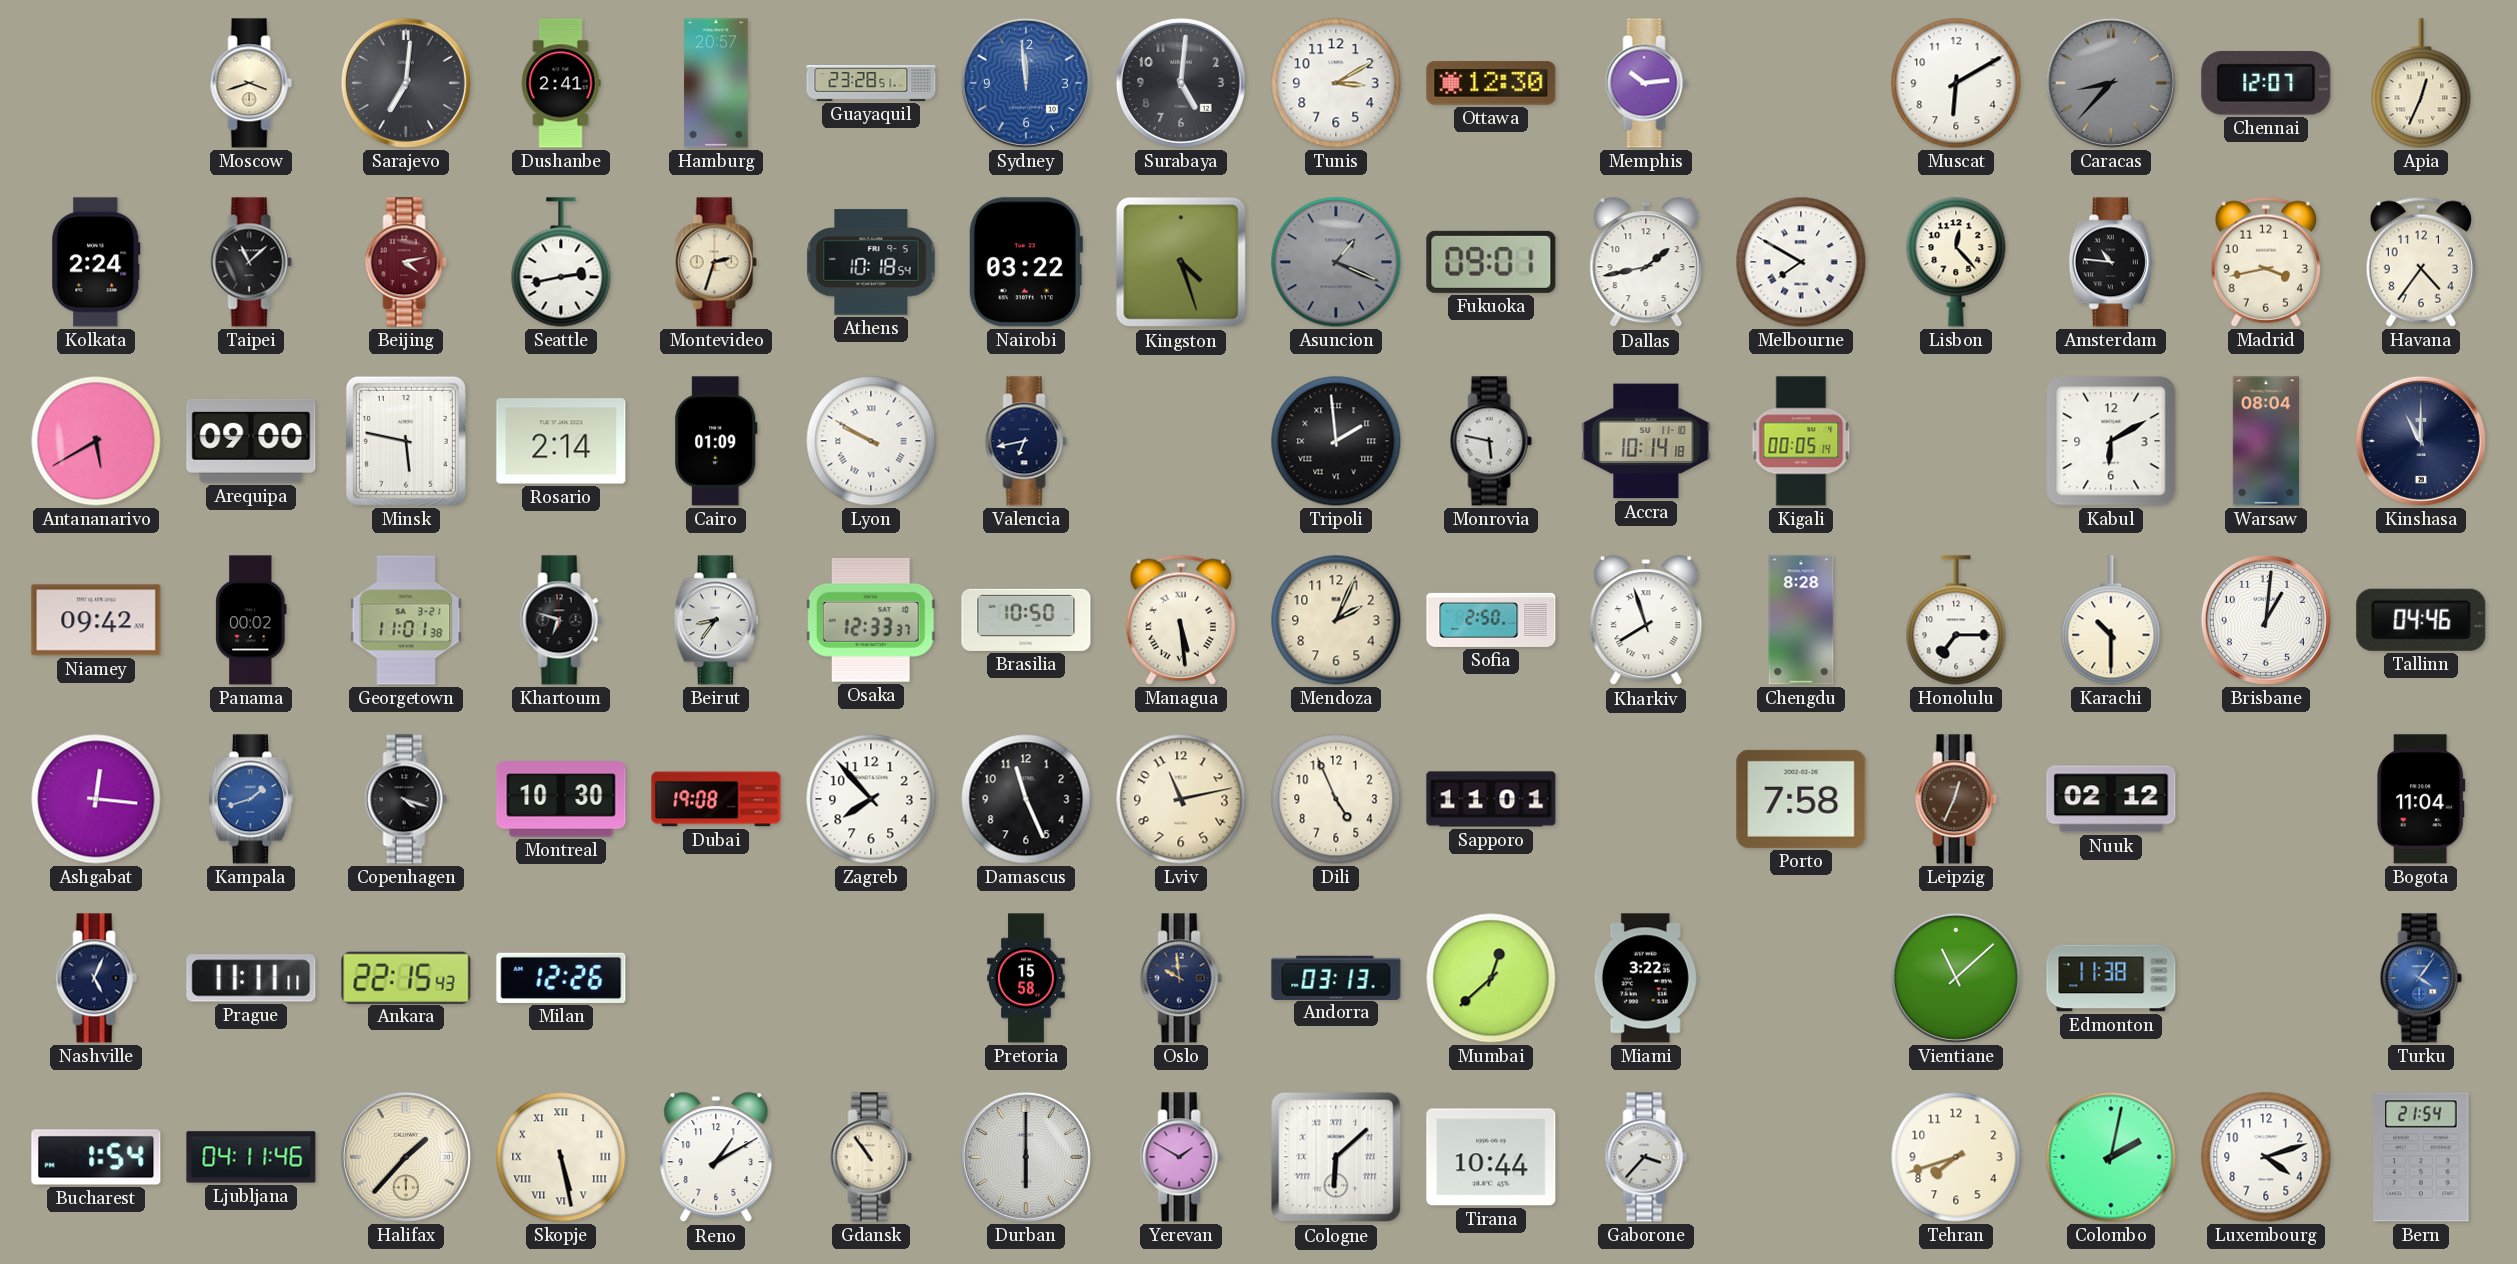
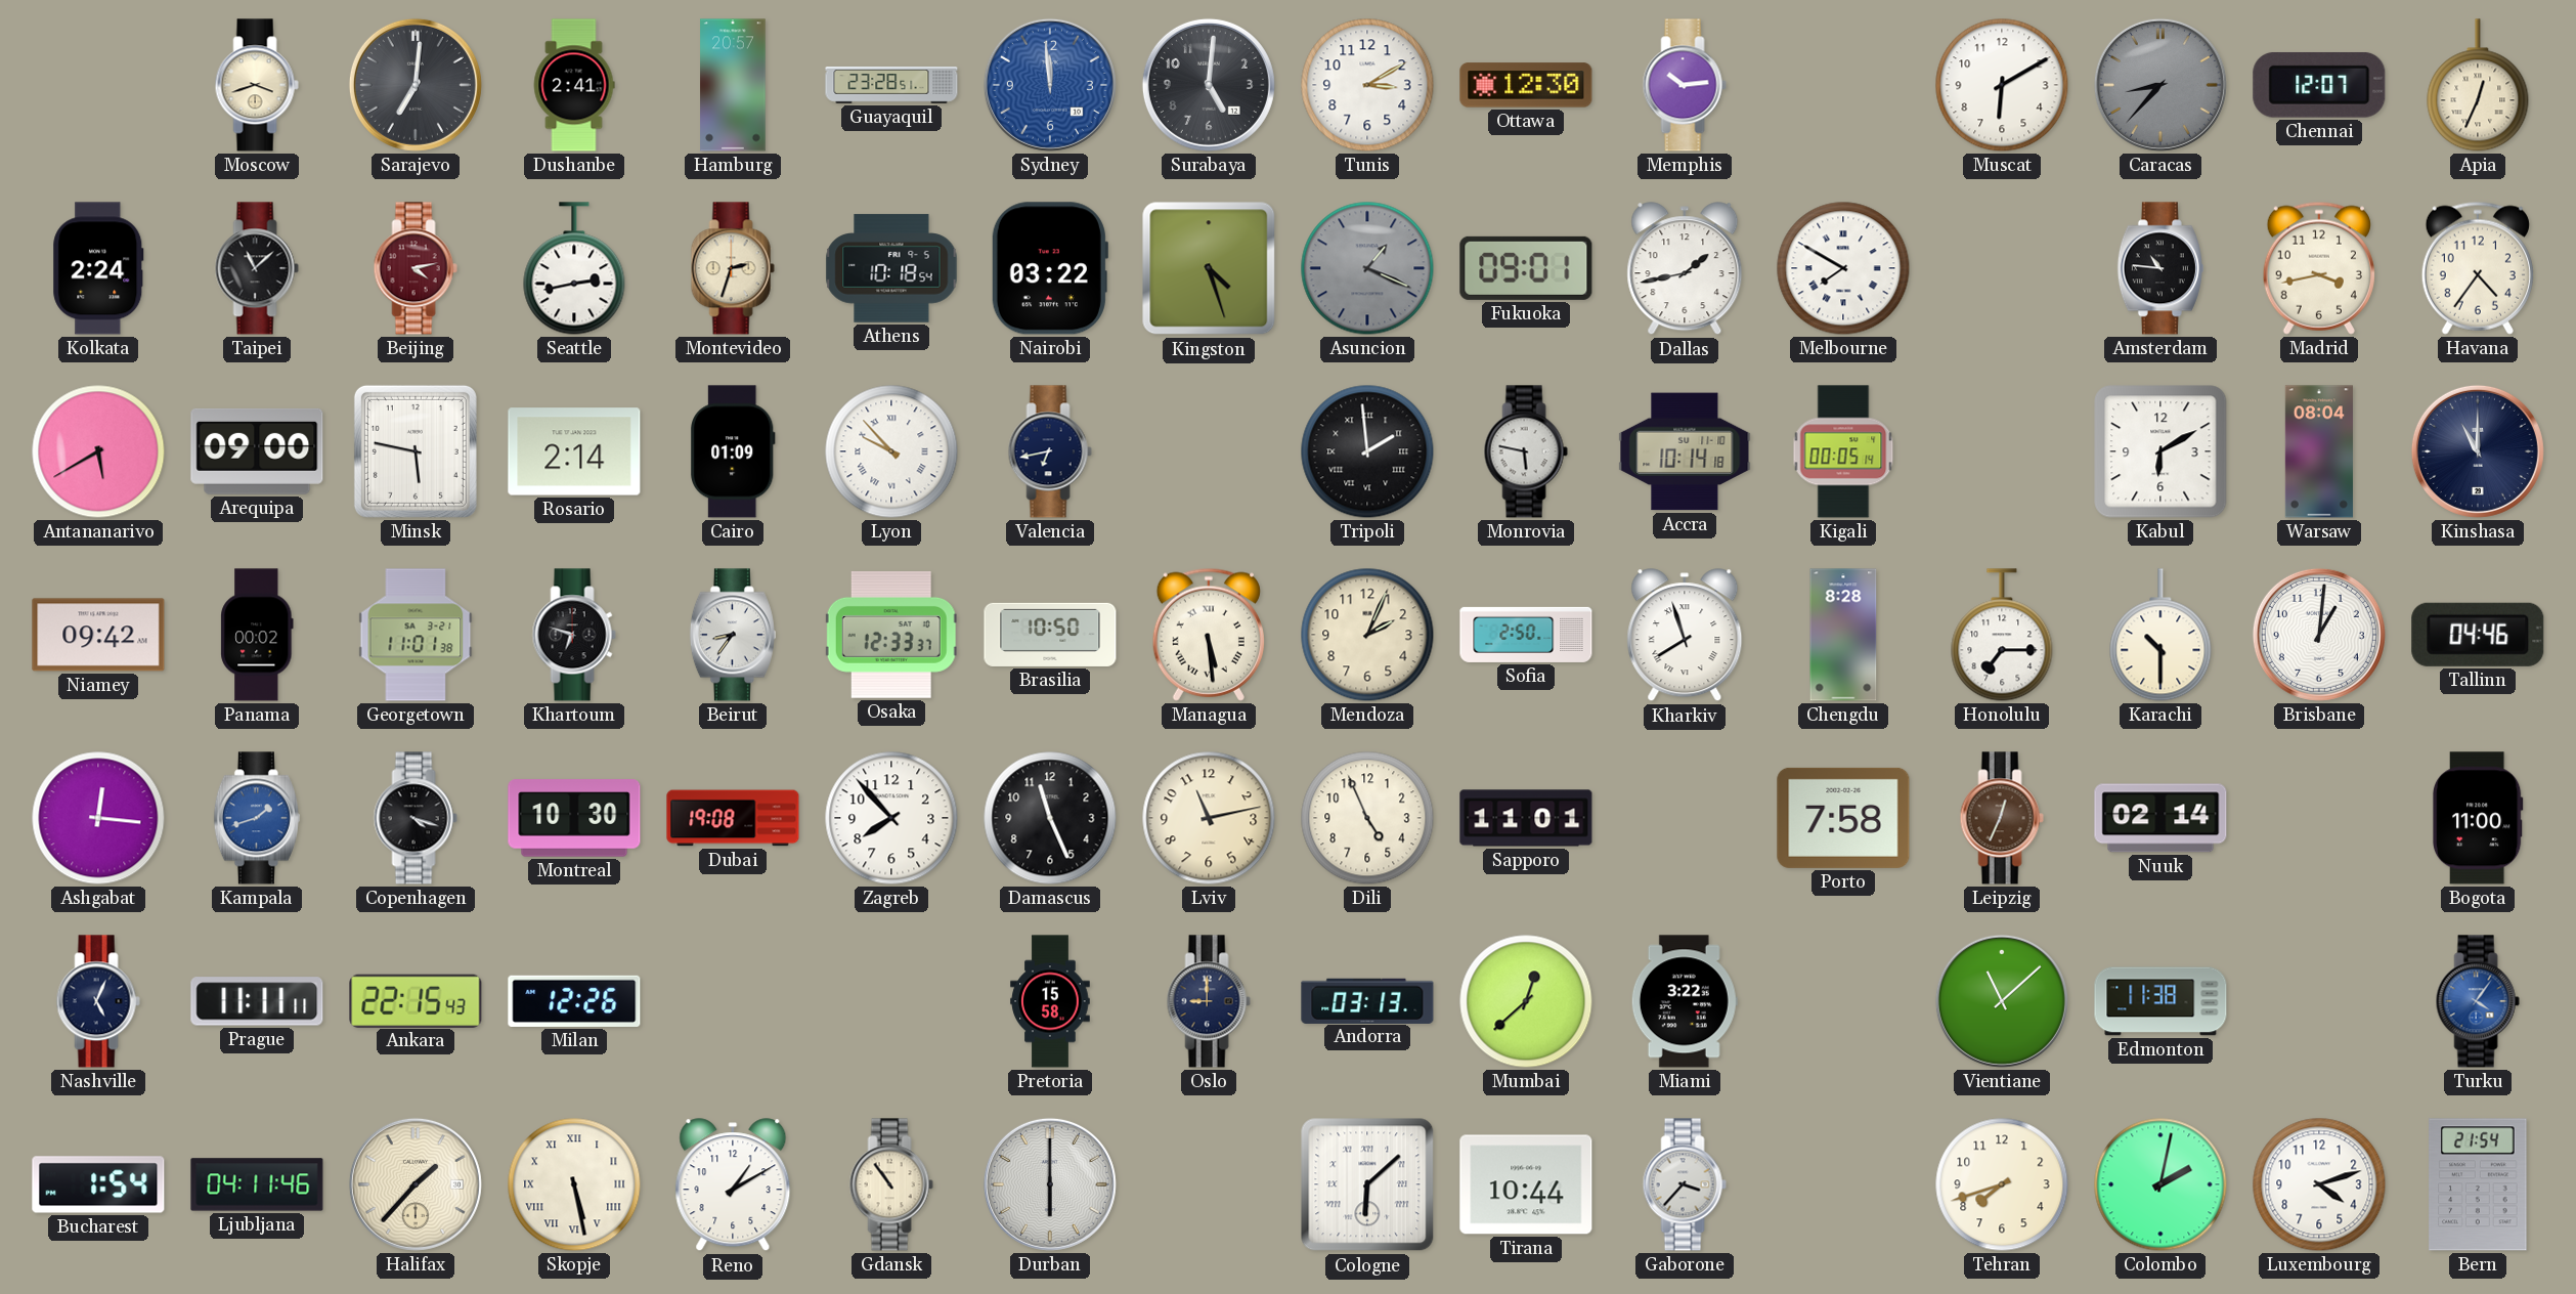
Lisbon: 12:23 -> none (1956, 262)
Lyon: 9:50 -> 9:53 (891, 451)
Nuuk: 02:12 -> 02:14 (2160, 818)
Bogota: 11:04 -> 11:00 (2478, 818)
Oslo: 9:59 -> 9:00 (1209, 1001)
Yerevan: 1:50 -> none (1181, 1157)
